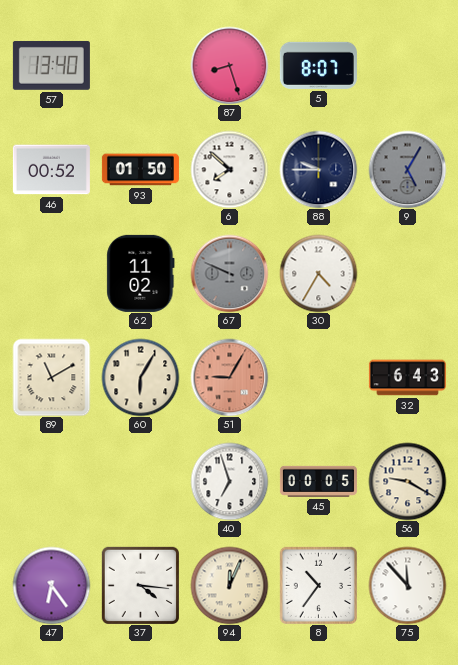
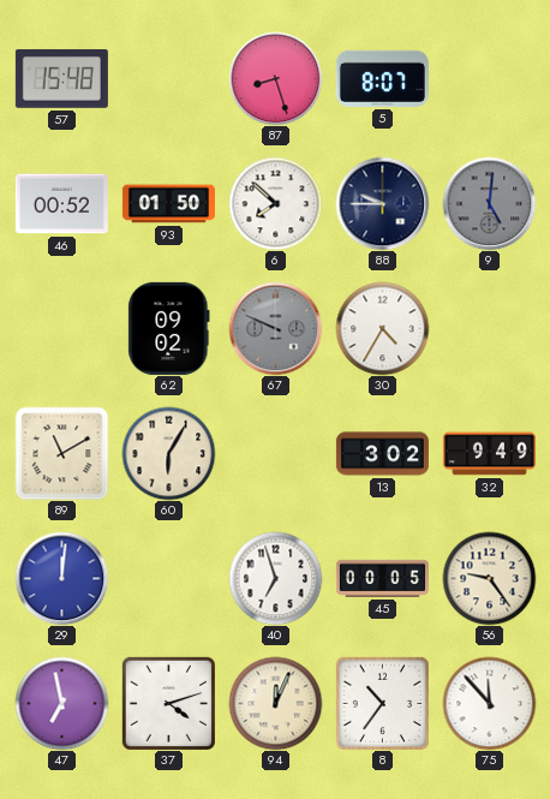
57: 13:40 -> 15:48 (61, 78)
9: 5:05 -> 5:01 (489, 203)
62: 11:02 -> 09:02 (169, 328)
51: 9:05 -> none (229, 377)
13: none -> 3:02 (382, 454)
32: 6:43 -> 9:49 (489, 454)
29: none -> 12:01 (61, 578)
56: 9:20 -> 9:24 (489, 578)
47: 6:24 -> 6:58 (61, 703)
37: 4:16 -> 4:12 (168, 703)
